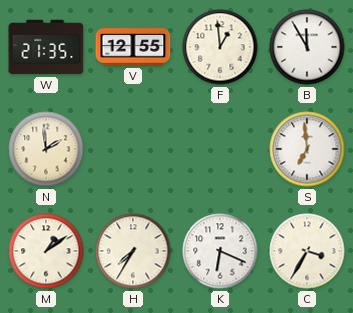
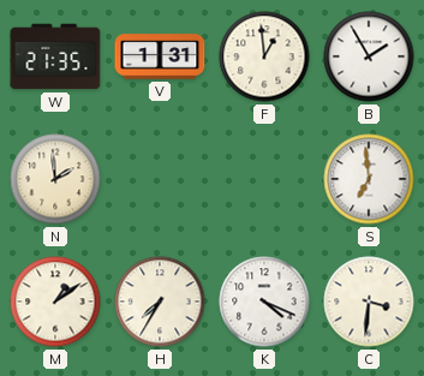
V: 12:55 -> 1:31 (160, 56)
B: 11:55 -> 1:55 (369, 56)
K: 6:19 -> 4:19 (264, 302)
C: 3:35 -> 3:31 (369, 302)
